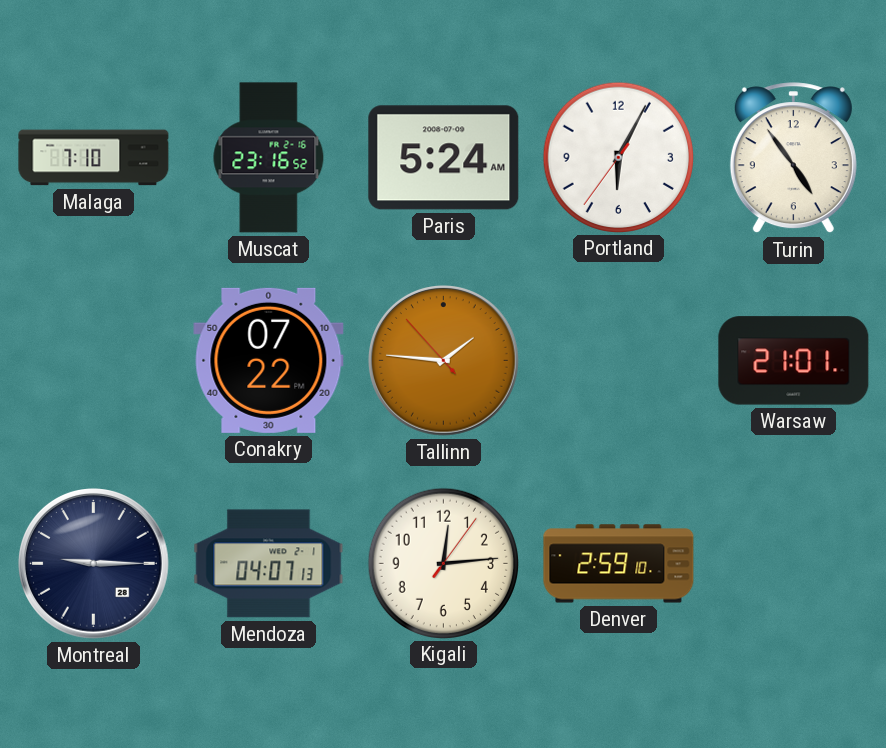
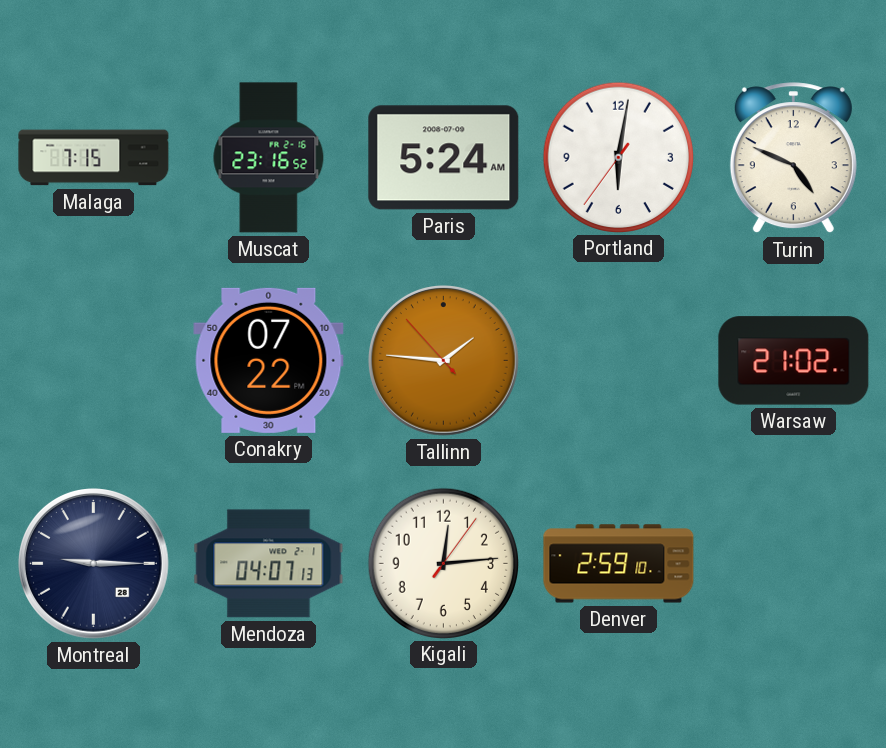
Malaga: 7:10 -> 7:15 (94, 158)
Portland: 6:04 -> 6:01 (618, 157)
Turin: 4:54 -> 4:49 (793, 158)
Warsaw: 21:01 -> 21:02 (794, 361)
